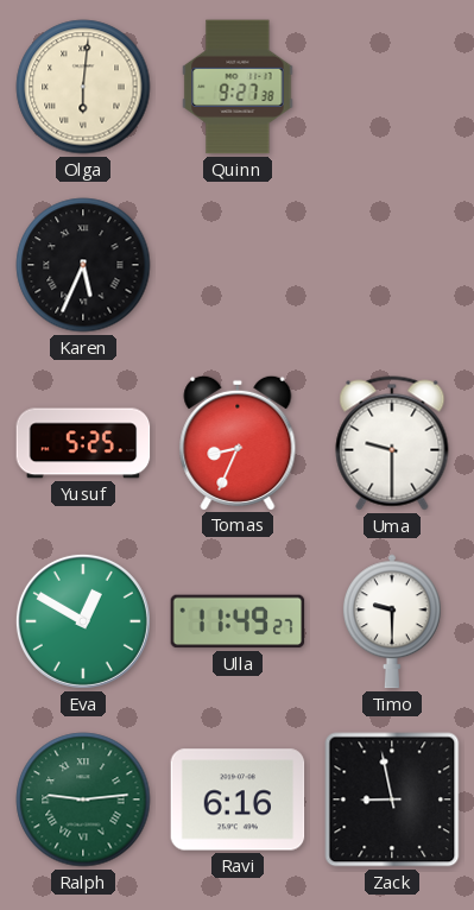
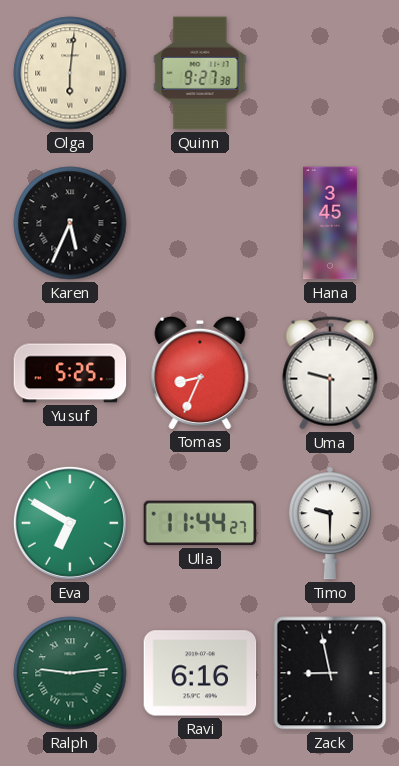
Hana: none -> 3:45 (331, 223)
Eva: 12:50 -> 6:50 (70, 523)
Ulla: 11:49 -> 11:44 (200, 523)
